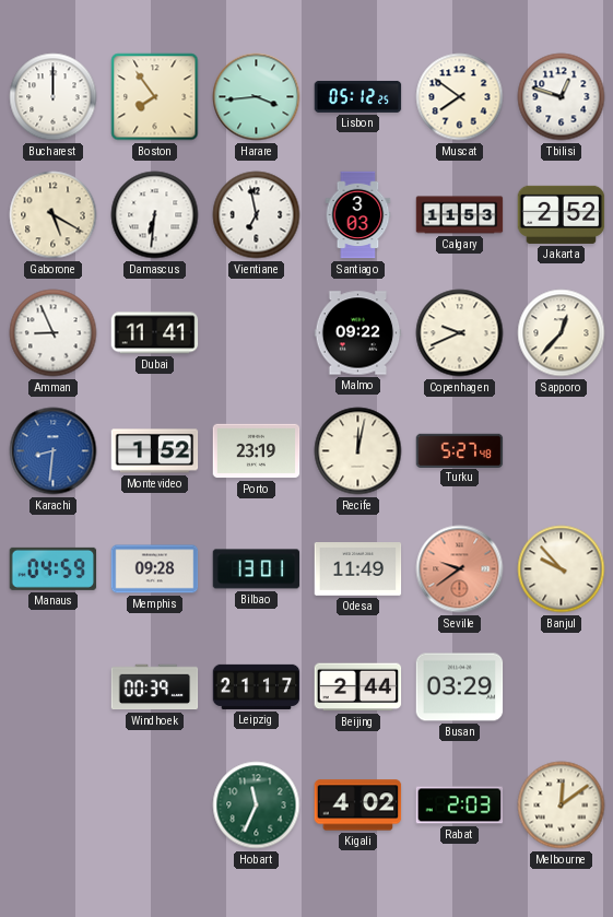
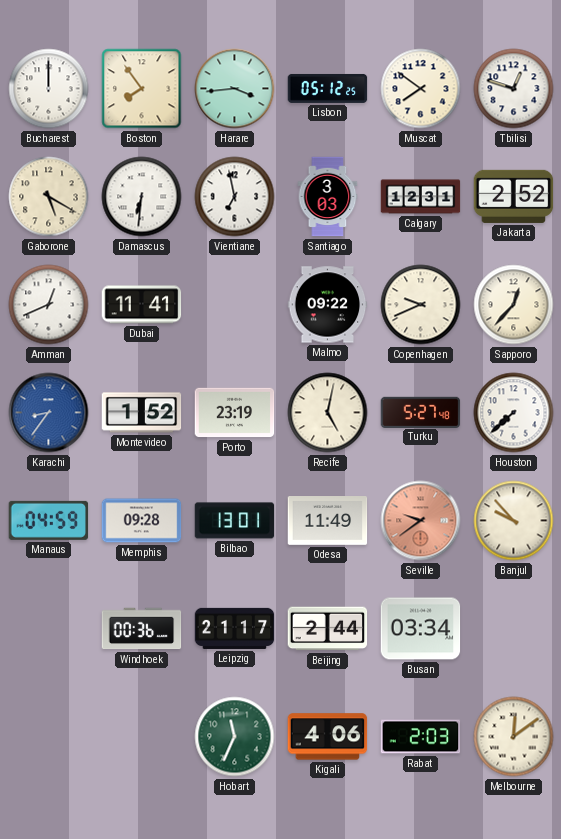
Calgary: 11:53 -> 12:31 (421, 197)
Amman: 8:56 -> 12:41 (49, 305)
Karachi: 8:31 -> 8:36 (49, 413)
Recife: 12:02 -> 5:02 (328, 413)
Houston: none -> 7:38 (514, 413)
Windhoek: 00:39 -> 00:36 (142, 629)
Busan: 03:29 -> 03:34 (421, 629)
Kigali: 4:02 -> 4:06 (328, 737)
